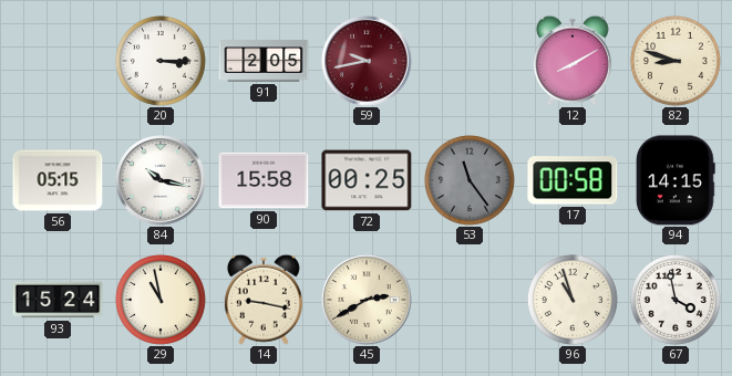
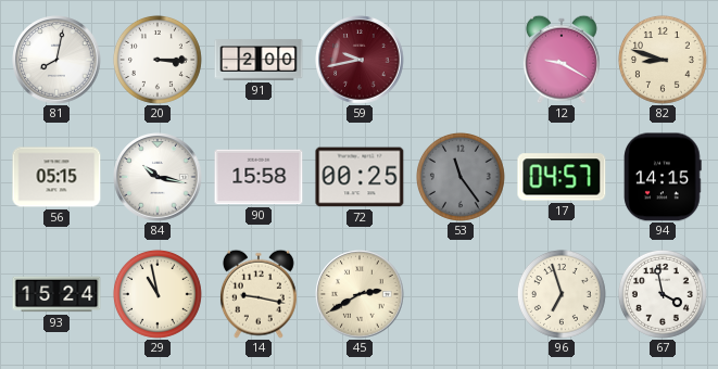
81: none -> 8:02 (56, 60)
91: 2:05 -> 2:00 (259, 60)
12: 8:10 -> 9:20 (562, 60)
17: 00:58 -> 04:57 (562, 177)
96: 10:57 -> 6:57 (562, 294)
